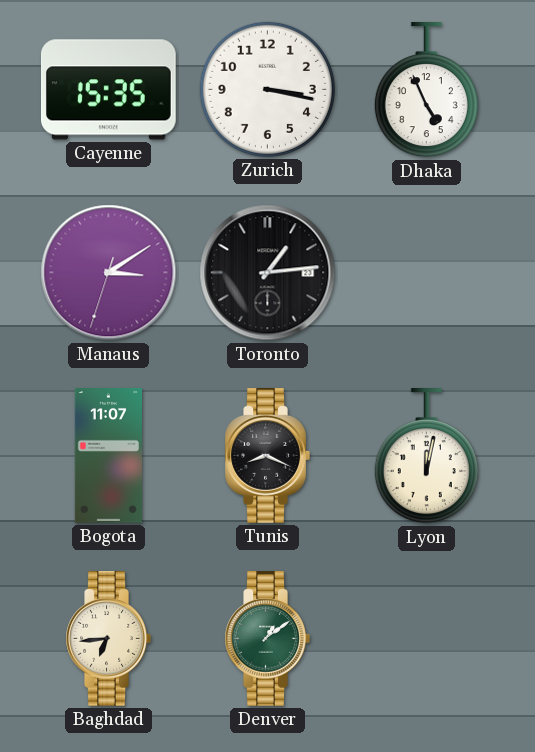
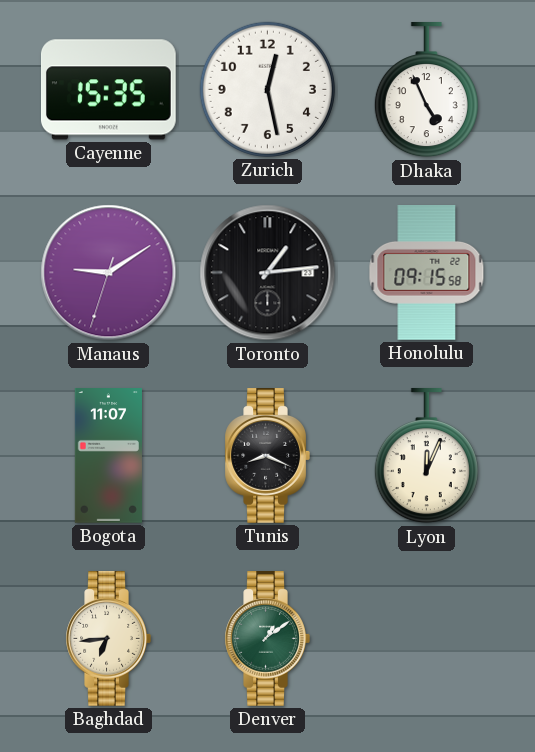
Zurich: 3:17 -> 12:28 (267, 89)
Manaus: 3:09 -> 9:09 (109, 273)
Honolulu: none -> 09:15 (427, 273)
Lyon: 12:02 -> 12:04 (426, 456)
